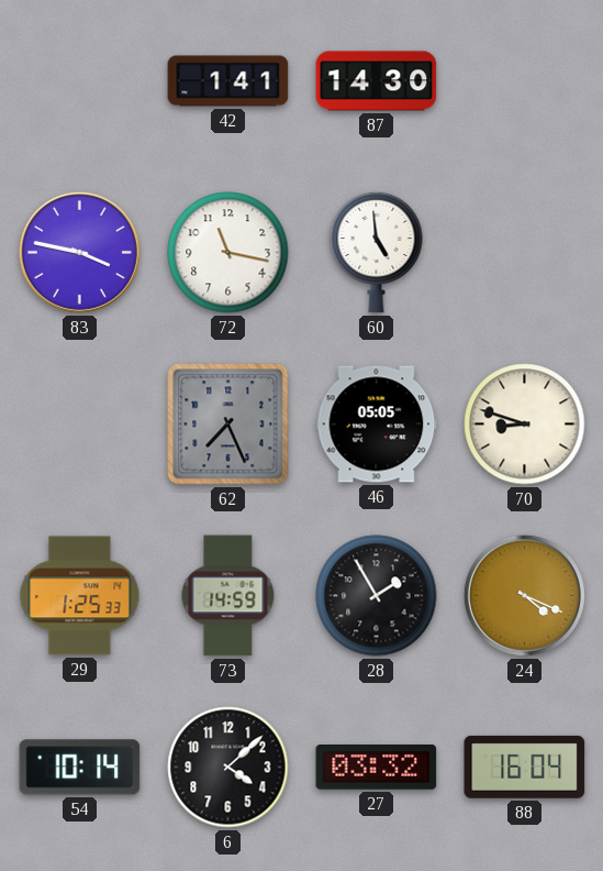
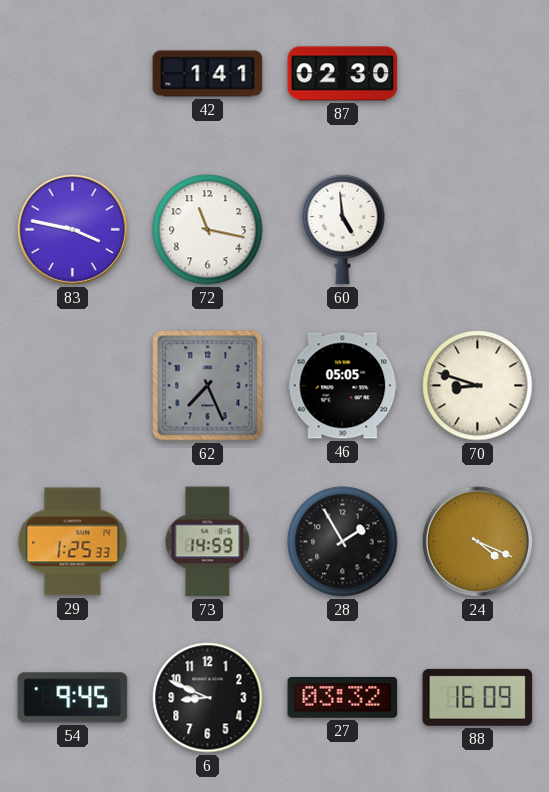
87: 14:30 -> 02:30 (343, 74)
54: 10:14 -> 9:45 (73, 698)
6: 4:08 -> 8:49 (208, 698)
88: 16:04 -> 16:09 (478, 697)
